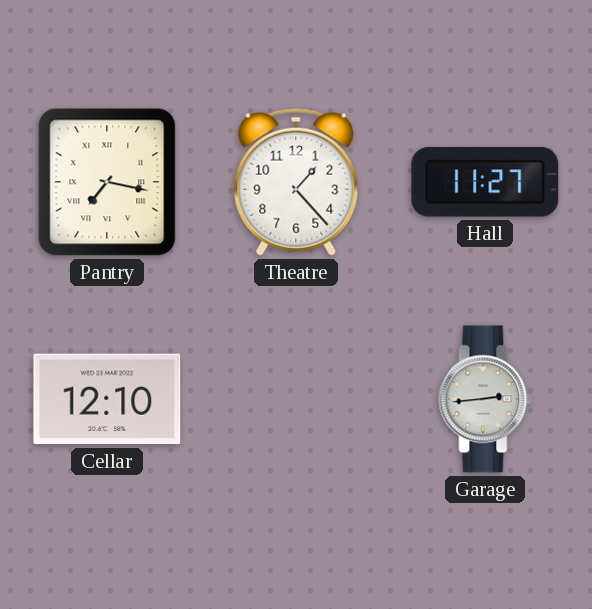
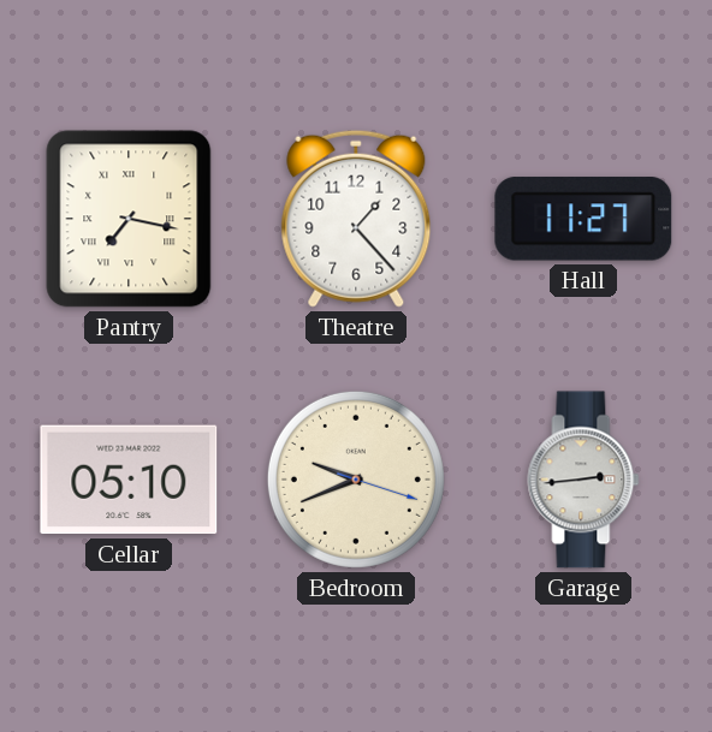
Cellar: 12:10 -> 05:10 (129, 480)
Bedroom: none -> 9:41 (356, 480)
